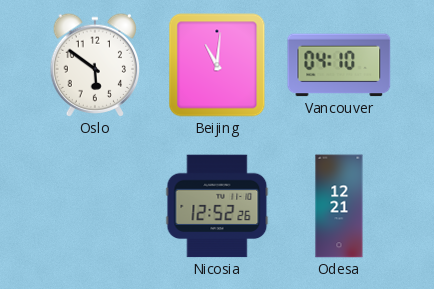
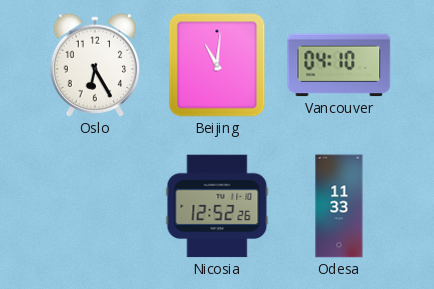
Oslo: 5:51 -> 6:25 (94, 65)
Odesa: 12:21 -> 11:33 (339, 206)
